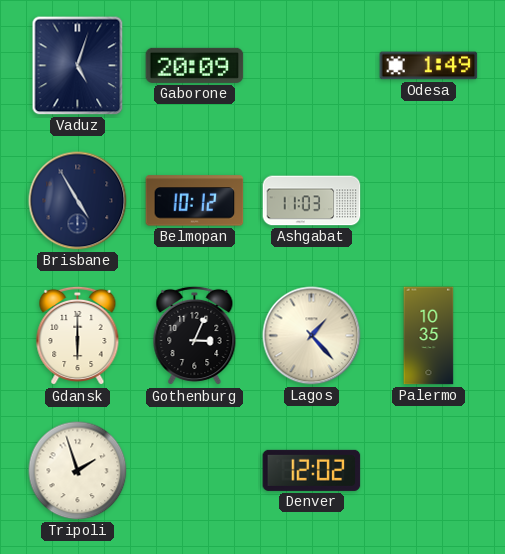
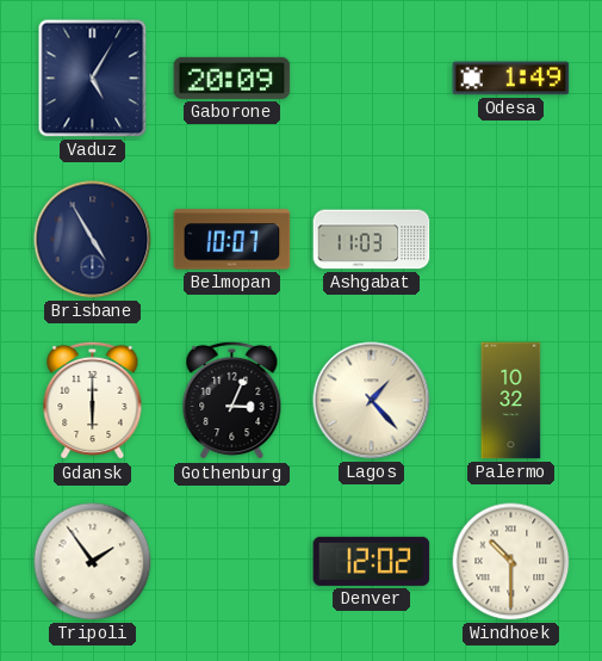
Vaduz: 5:03 -> 5:05 (93, 79)
Belmopan: 10:12 -> 10:07 (232, 240)
Palermo: 10:35 -> 10:32 (511, 401)
Tripoli: 1:57 -> 1:54 (93, 562)
Windhoek: none -> 10:30 (511, 562)
